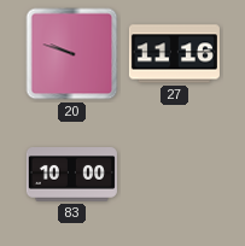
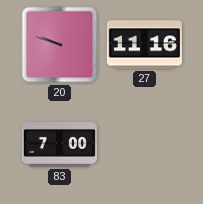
83: 10:00 -> 7:00 (59, 145)
